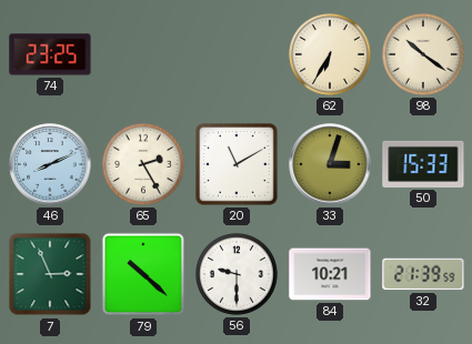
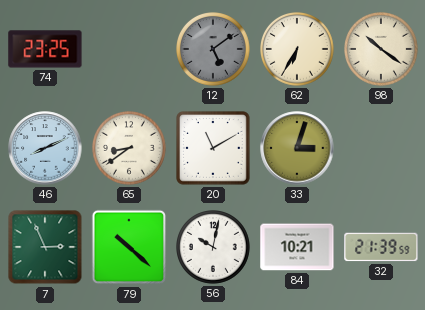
12: none -> 5:09 (214, 50)
65: 2:25 -> 8:39 (130, 149)
50: 15:33 -> none (423, 164)
56: 9:30 -> 10:02 (214, 248)
